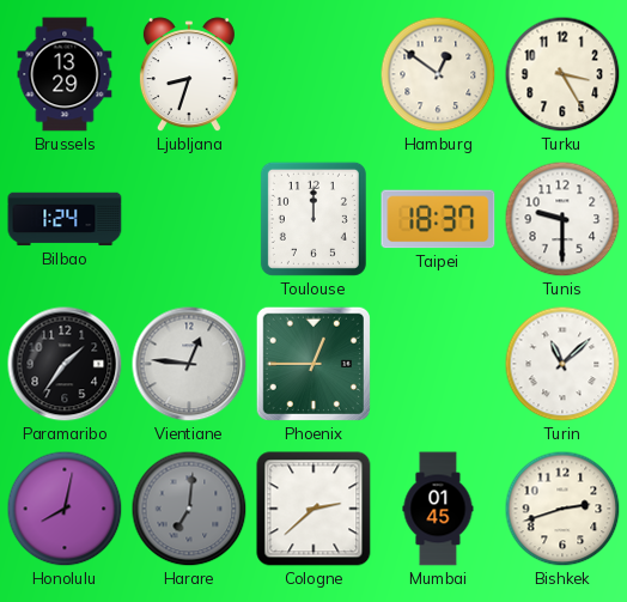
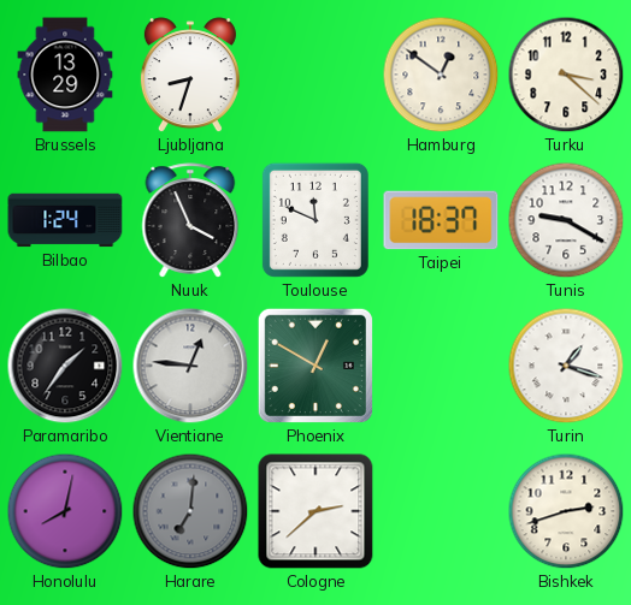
Turku: 3:25 -> 3:22 (566, 75)
Nuuk: none -> 3:56 (190, 220)
Toulouse: 12:00 -> 11:49 (315, 220)
Tunis: 9:30 -> 9:20 (566, 220)
Phoenix: 12:45 -> 12:50 (315, 366)
Turin: 11:08 -> 1:18 (566, 366)
Mumbai: 01:45 -> none (438, 509)
